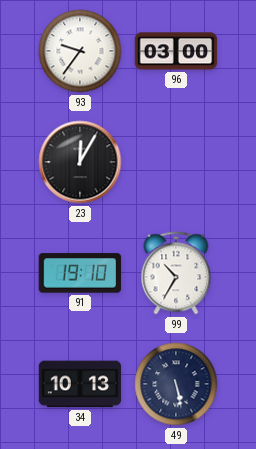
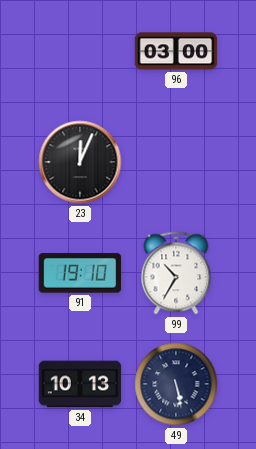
93: 9:36 -> none (80, 51)
23: 12:05 -> 12:04 (80, 162)
